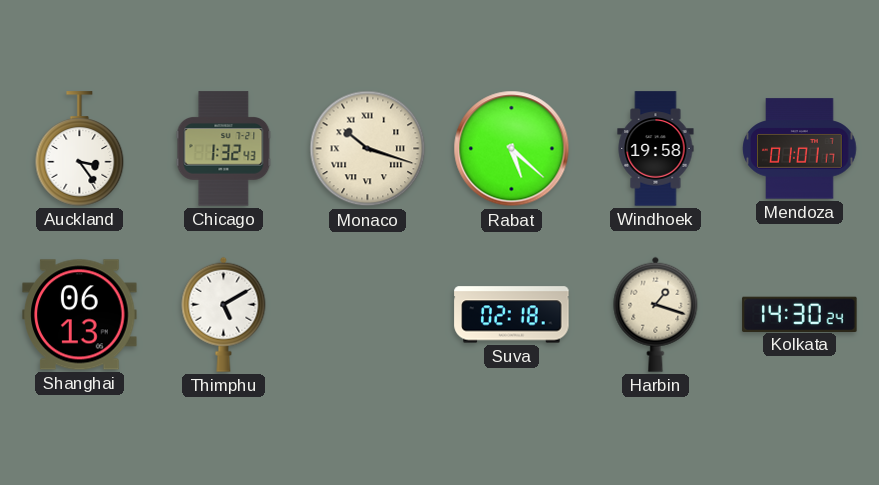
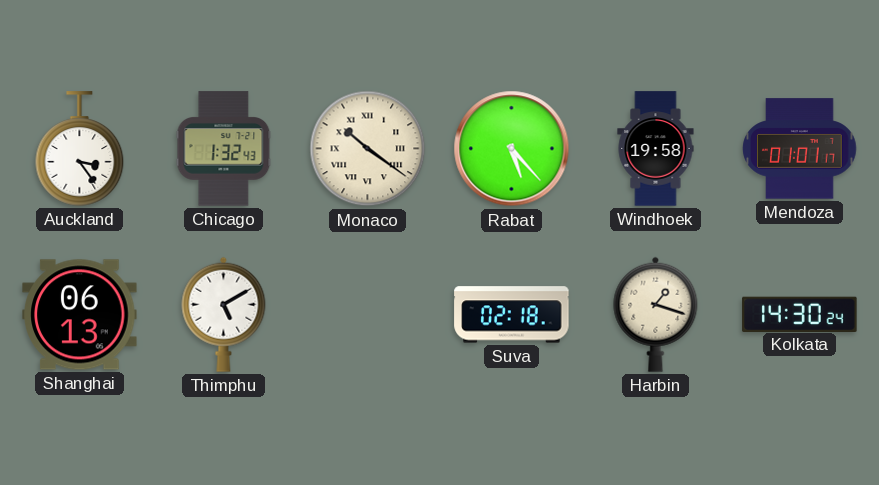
Monaco: 10:18 -> 10:21 (368, 149)
Rabat: 5:22 -> 5:23 (512, 149)
